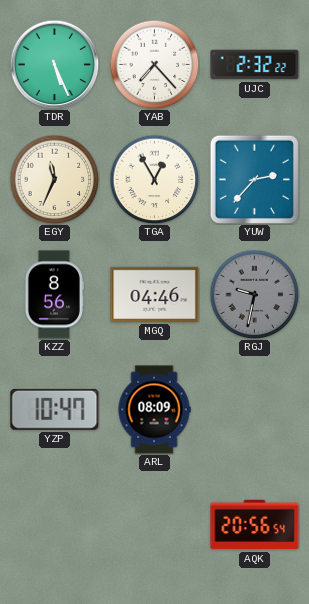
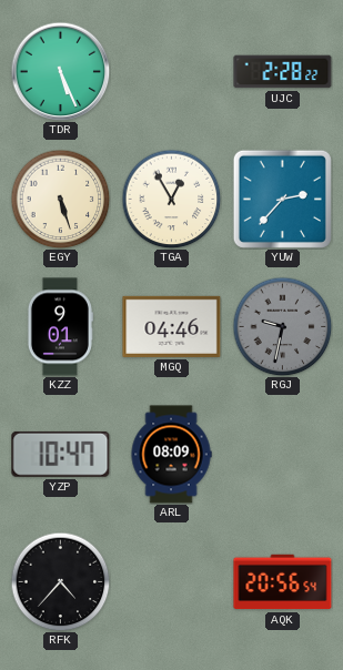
YAB: 7:23 -> none (154, 64)
UJC: 2:32 -> 2:28 (283, 72)
EGY: 11:34 -> 5:27 (60, 199)
KZZ: 8:56 -> 9:01 (60, 327)
RFK: none -> 4:37 (60, 581)
